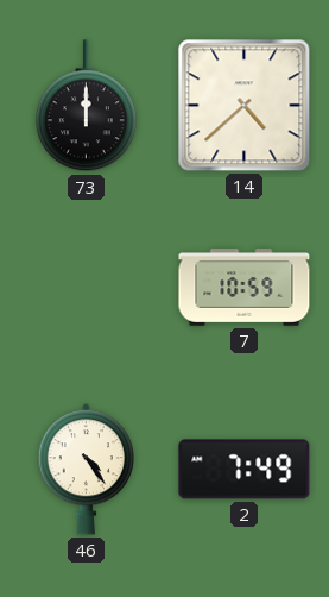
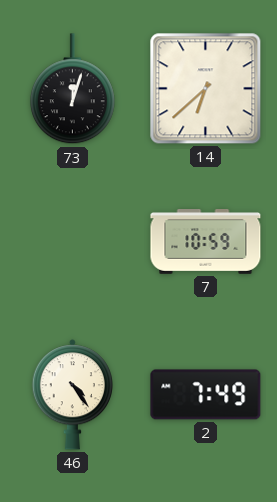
73: 12:00 -> 12:03 (72, 89)
14: 4:38 -> 6:38 (206, 89)
